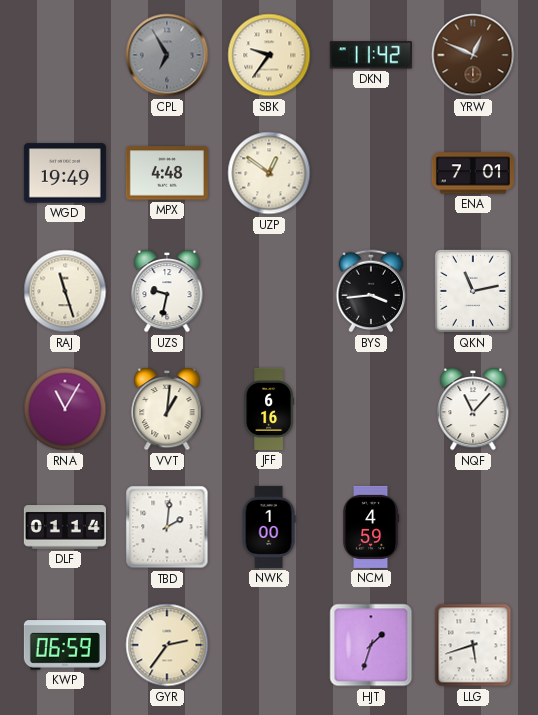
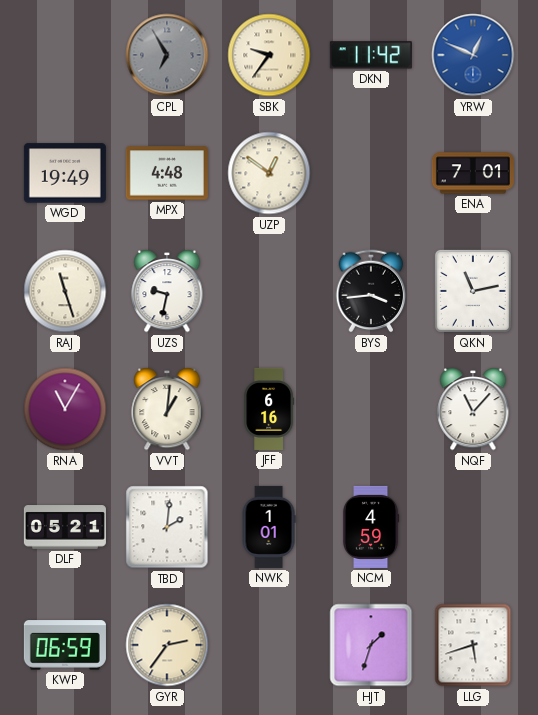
YRW dial: brown -> blue (473, 55)
DLF: 01:14 -> 05:21 (65, 527)
NWK: 1:00 -> 1:01 (269, 527)
